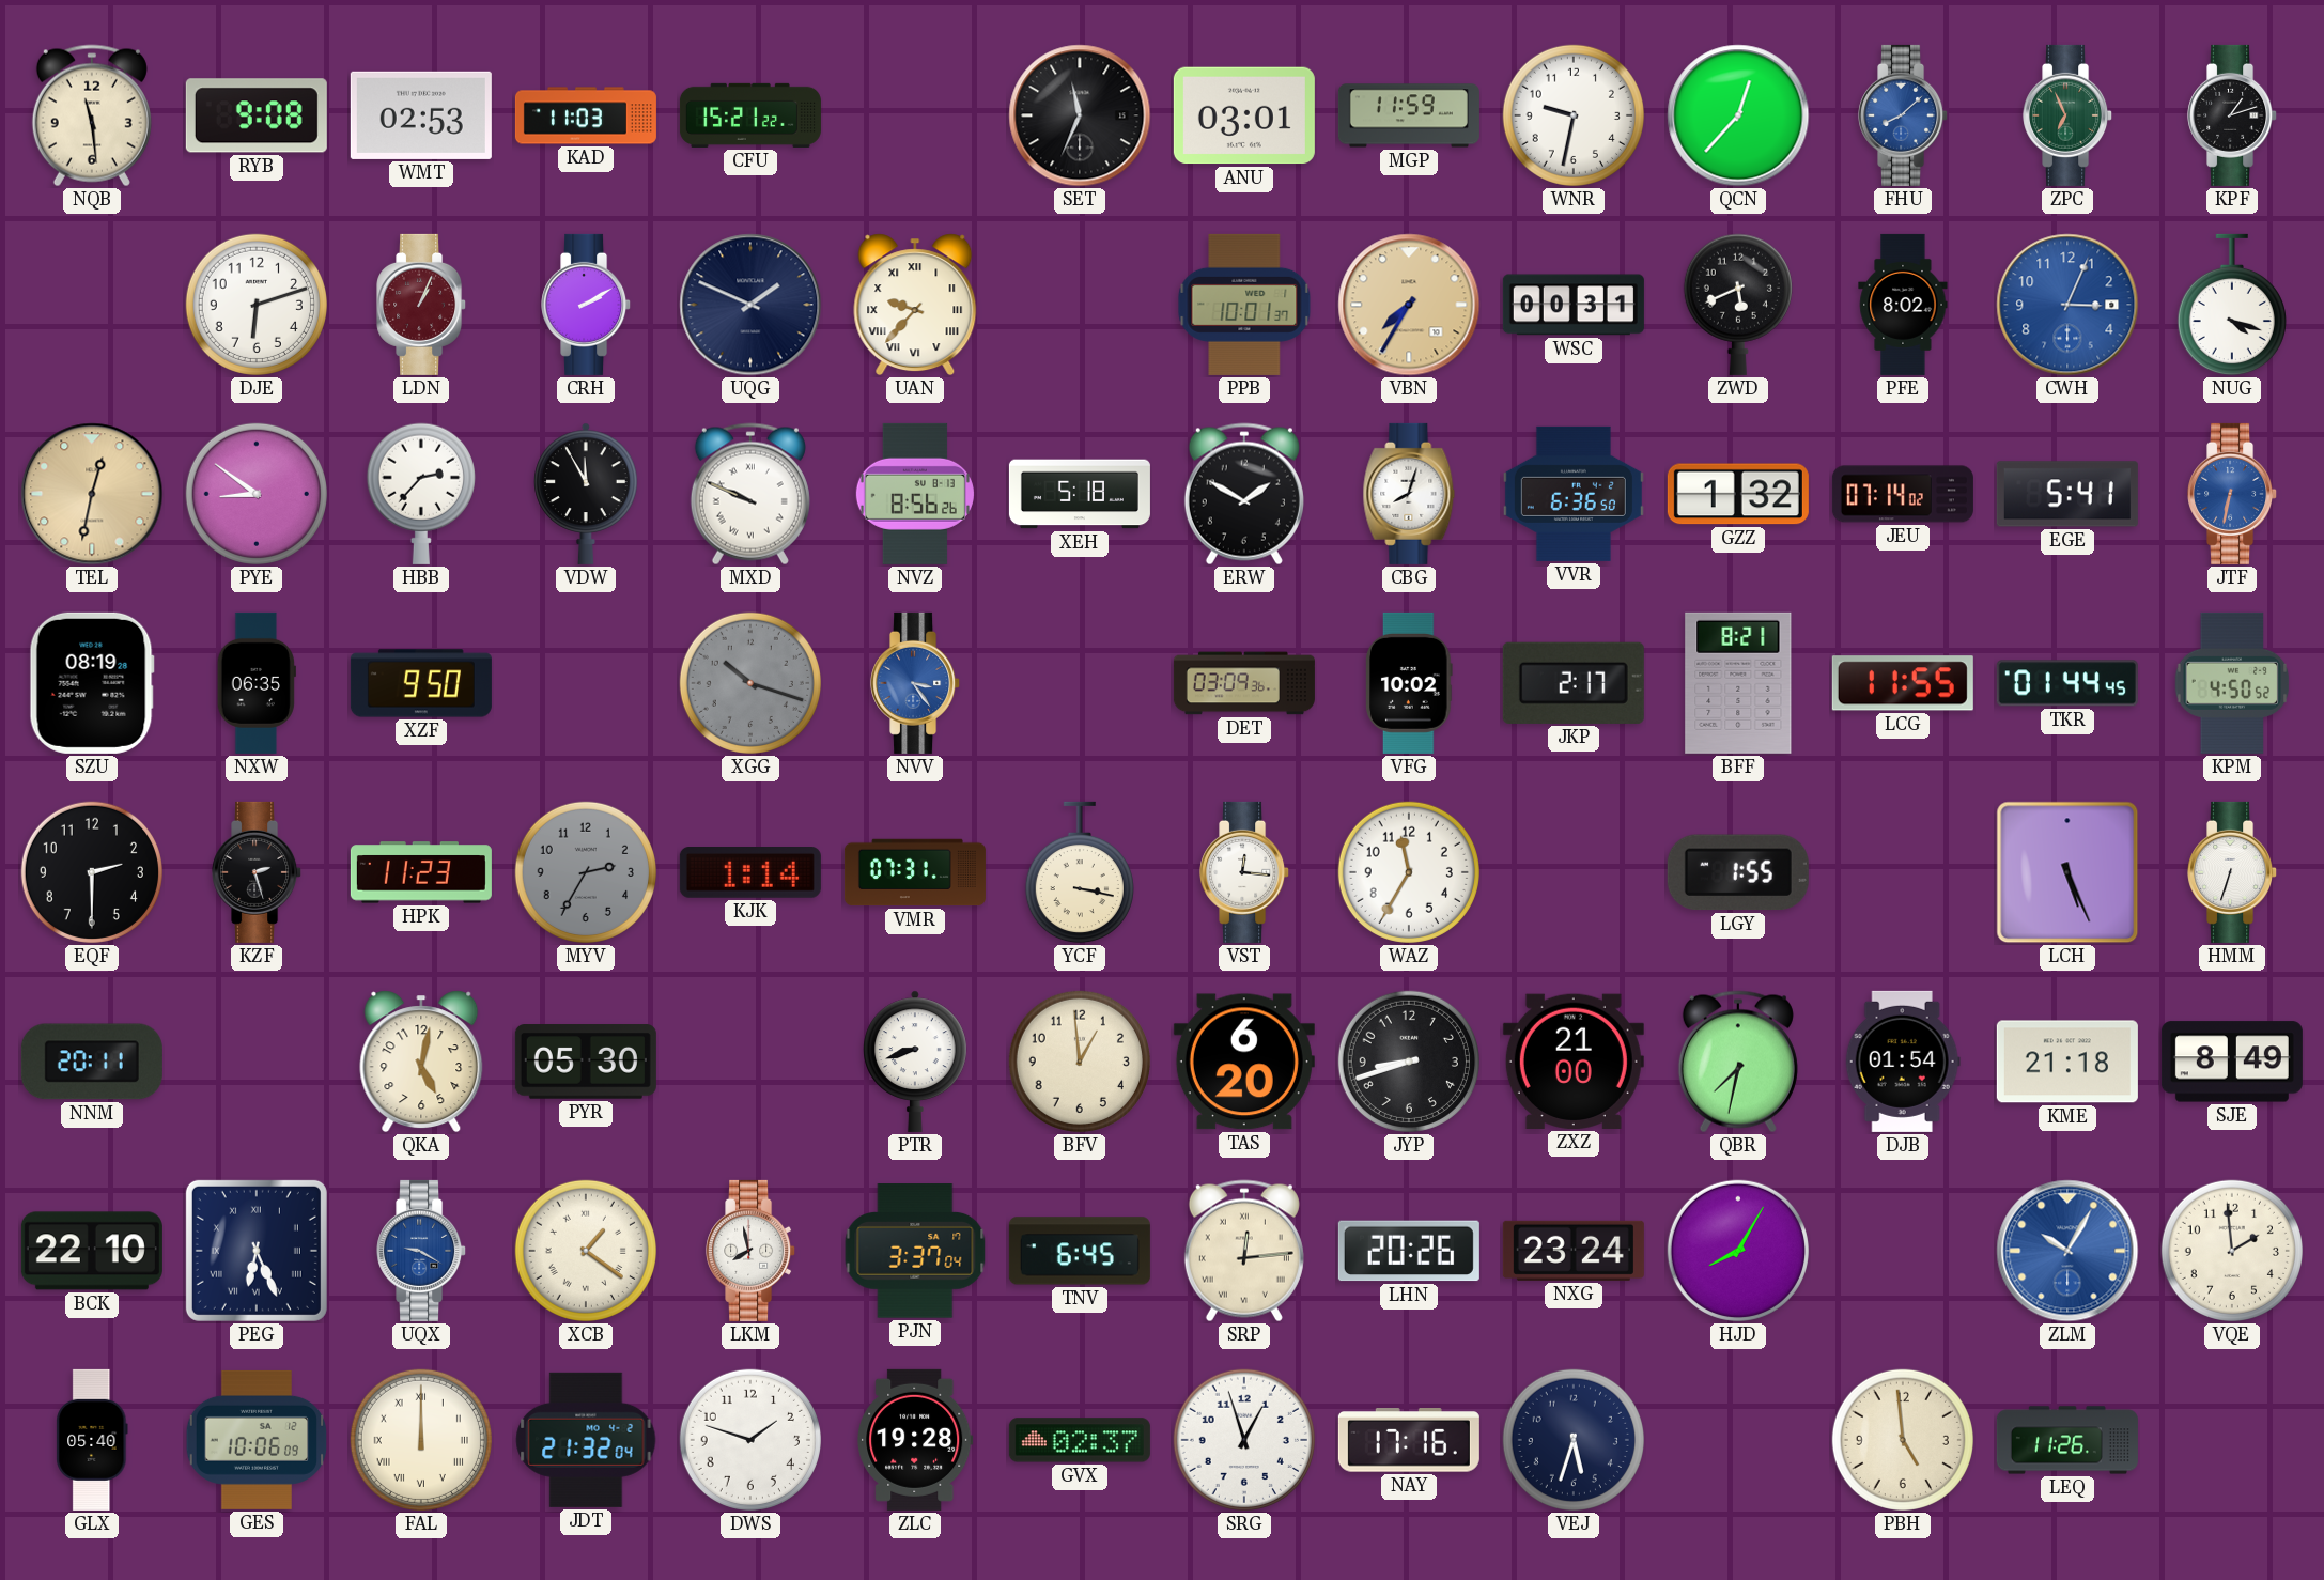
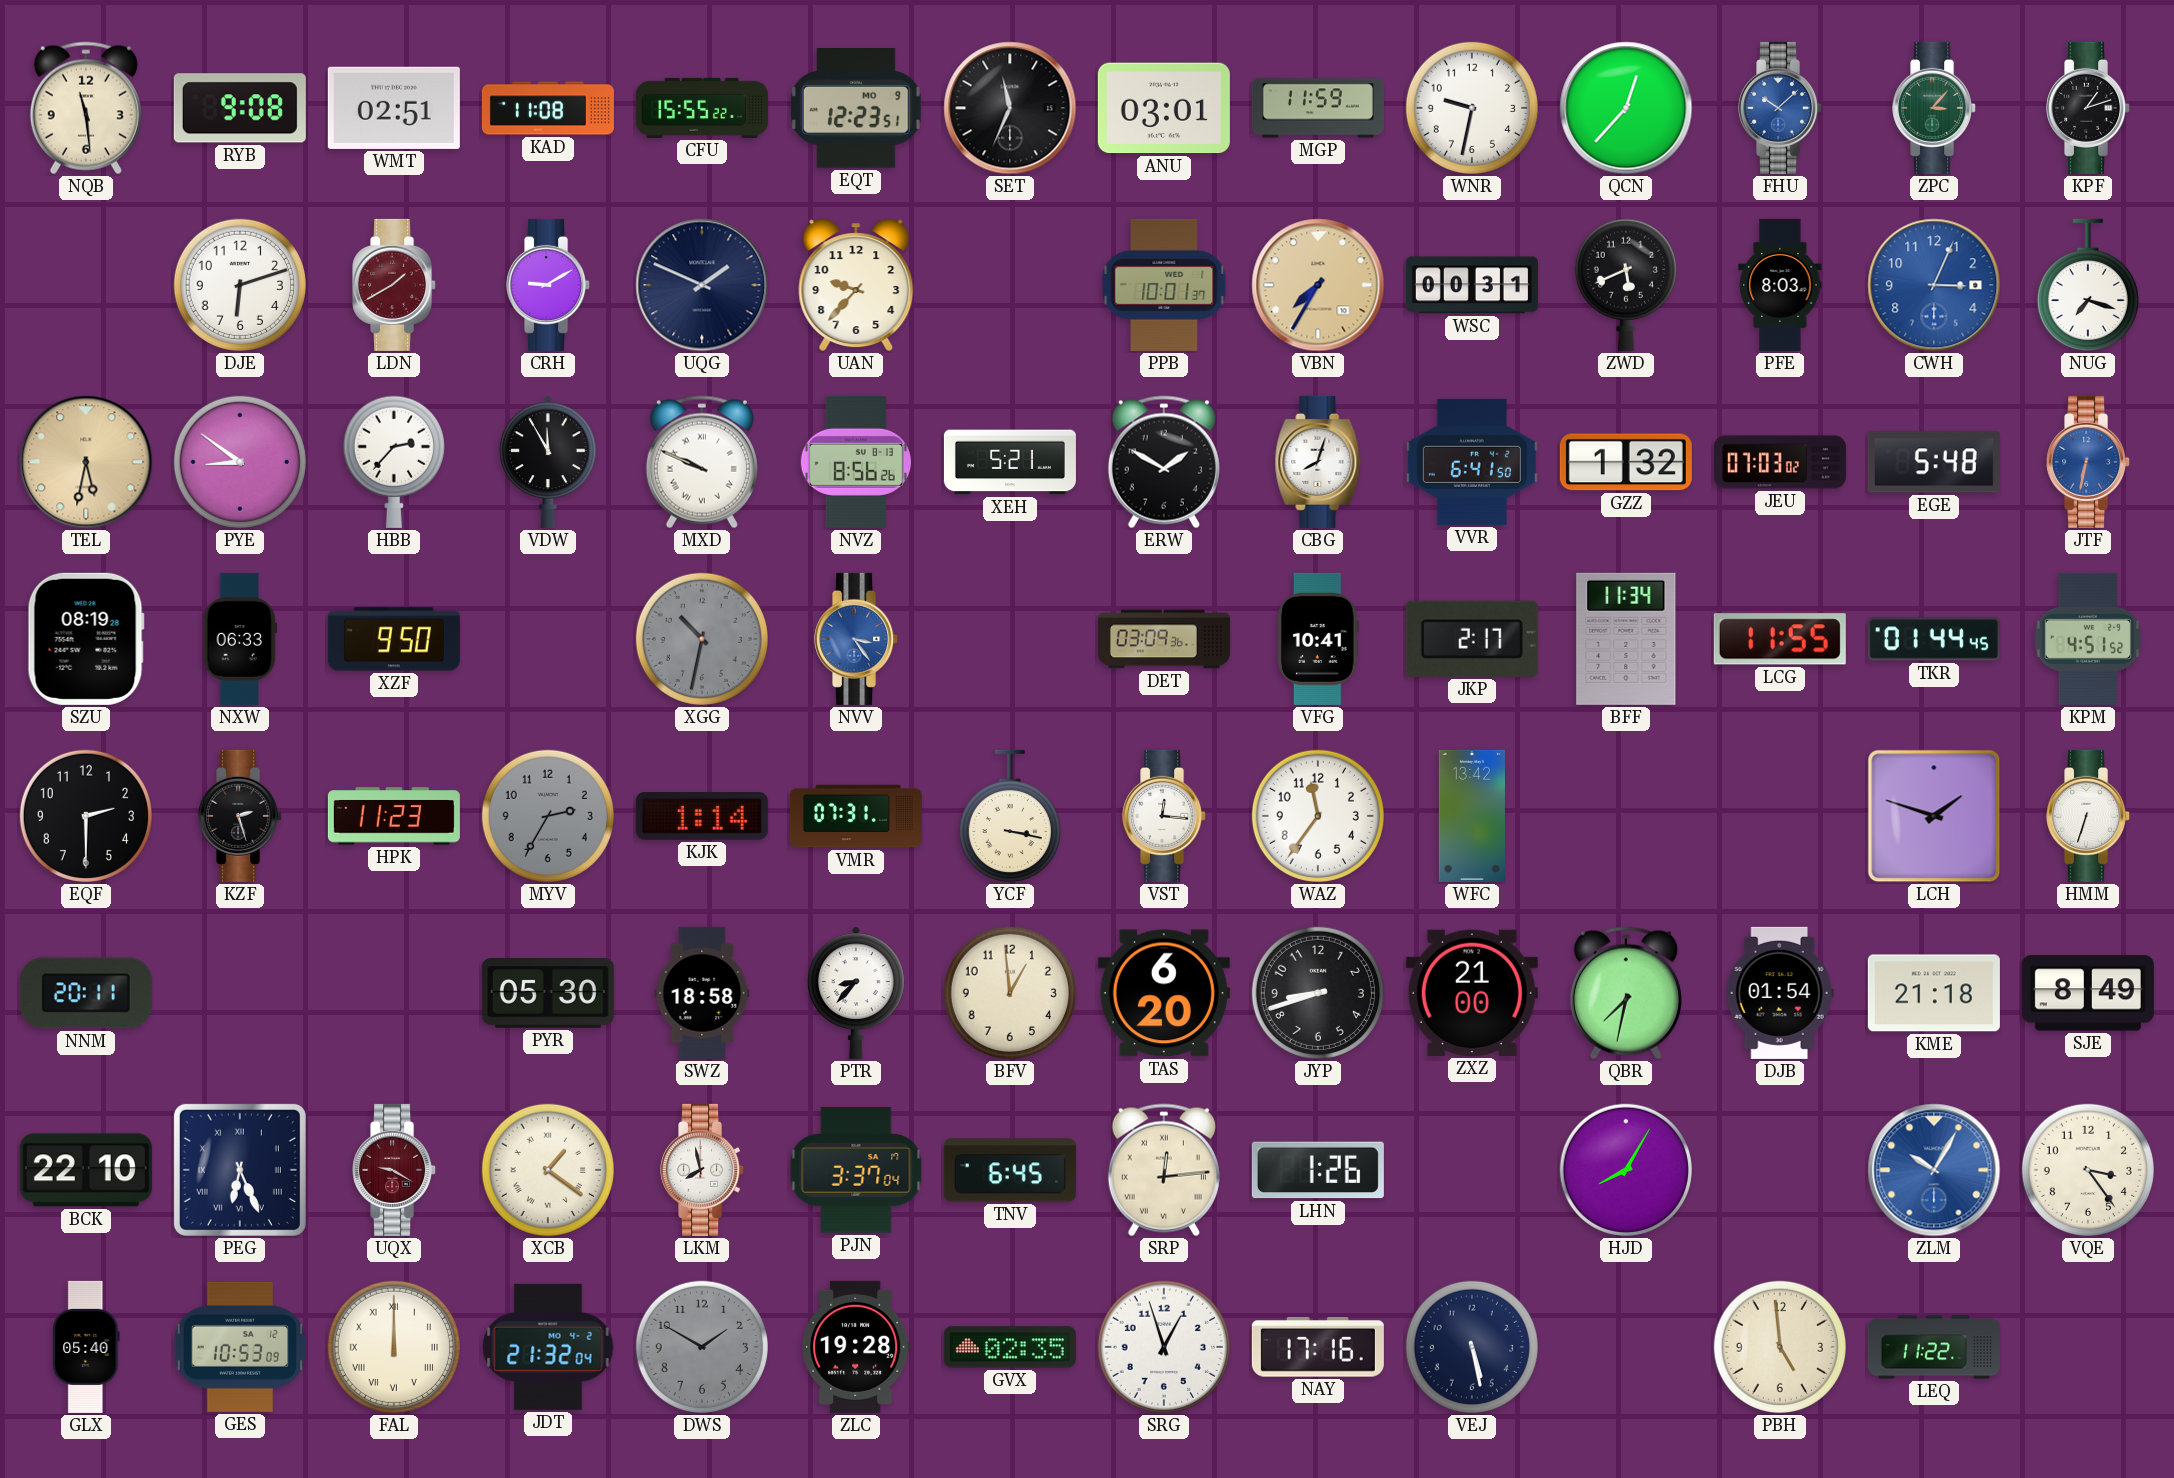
WMT: 02:53 -> 02:51 (394, 108)
KAD: 11:03 -> 11:08 (548, 108)
CFU: 15:21 -> 15:55 (702, 108)
EQT: none -> 12:23 (856, 109)
FHU: 8:08 -> 10:08 (1781, 108)
ZPC: 6:56 -> 3:07 (1935, 108)
LDN: 1:04 -> 1:40 (395, 285)
CRH: 2:10 -> 9:10 (549, 285)
UAN numerals: Roman -> Arabic (856, 285)
PFE: 8:02 -> 8:03 (1780, 285)
NUG: 4:18 -> 7:18 (2088, 285)
TEL: 12:32 -> 5:32 (86, 462)
XEH: 5:18 -> 5:21 (1010, 462)
VVR: 6:36 -> 6:41 (1472, 462)
JEU: 07:14 -> 07:03 (1780, 462)
EGE: 5:41 -> 5:48 (1934, 462)
NXW: 06:35 -> 06:33 (240, 639)
XGG: 10:18 -> 10:32 (702, 639)
VFG: 10:02 -> 10:41 (1319, 639)
BFF: 8:21 -> 11:34 (1626, 639)
KPM: 4:50 -> 4:51 (2088, 639)
WAZ: 11:35 -> 11:36 (1318, 816)
WFC: none -> 13:42 (1472, 816)
LGY: 1:55 -> none (1738, 872)
LCH: 5:26 -> 1:48 (1934, 816)
QKA: 5:02 -> none (421, 1062)
SWZ: none -> 18:58 (702, 993)
PTR: 8:42 -> 8:37 (856, 993)
UQX dial: blue -> burgundy (395, 1170)
LHN: 20:26 -> 1:26 (1318, 1170)
NXG: 23:24 -> none (1574, 1251)
VQE: 1:59 -> 3:24 (2088, 1170)
GES: 10:06 -> 10:53 (240, 1347)
DWS: 1:48 -> 1:50 (702, 1347)
DWS dial: white -> grey (702, 1347)
GVX: 02:37 -> 02:35 (1010, 1347)
VEJ: 5:33 -> 5:28 (1472, 1347)
LEQ: 11:26 -> 11:22 (1934, 1347)
